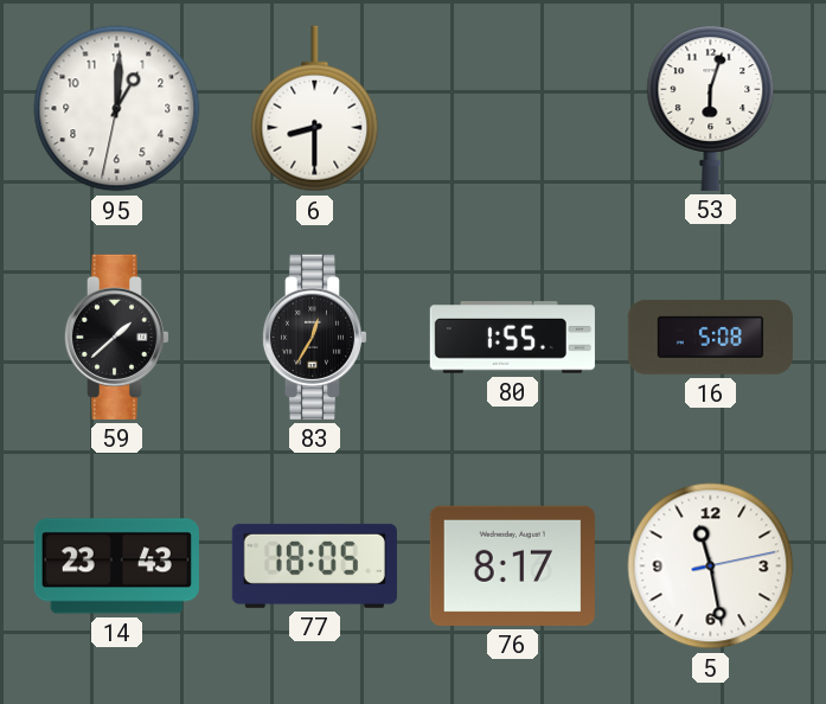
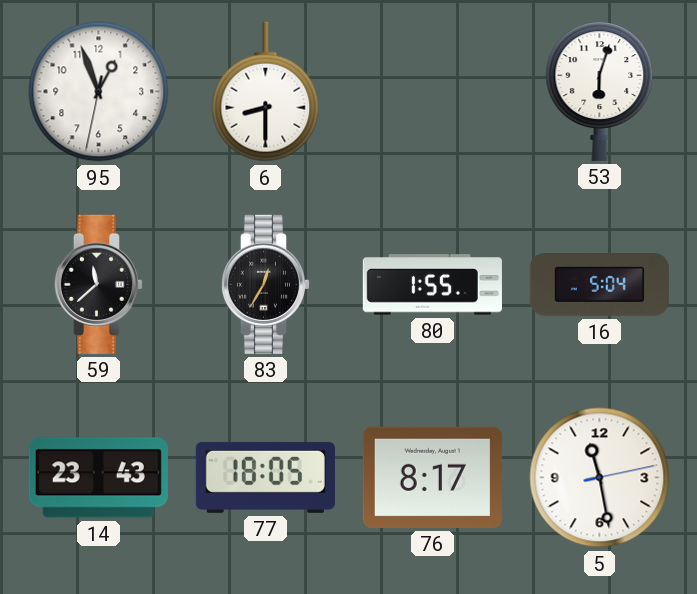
95: 1:00 -> 12:56 (99, 92)
59: 1:38 -> 11:38 (98, 284)
16: 5:08 -> 5:04 (599, 284)
